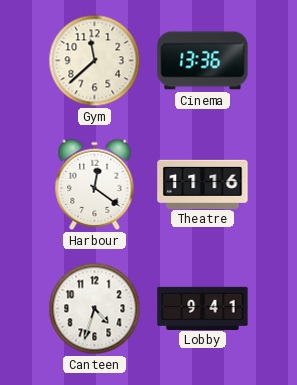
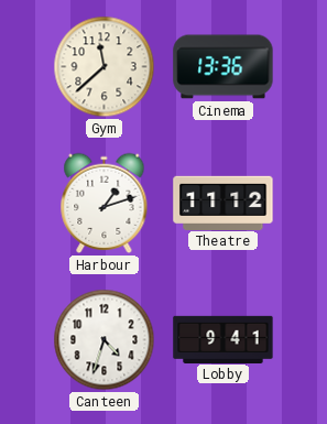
Harbour: 12:21 -> 1:12 (105, 203)
Theatre: 11:16 -> 11:12 (224, 203)
